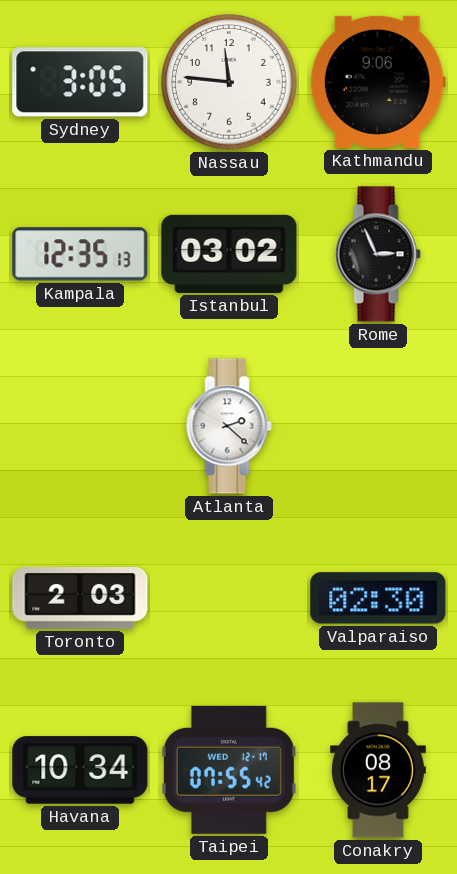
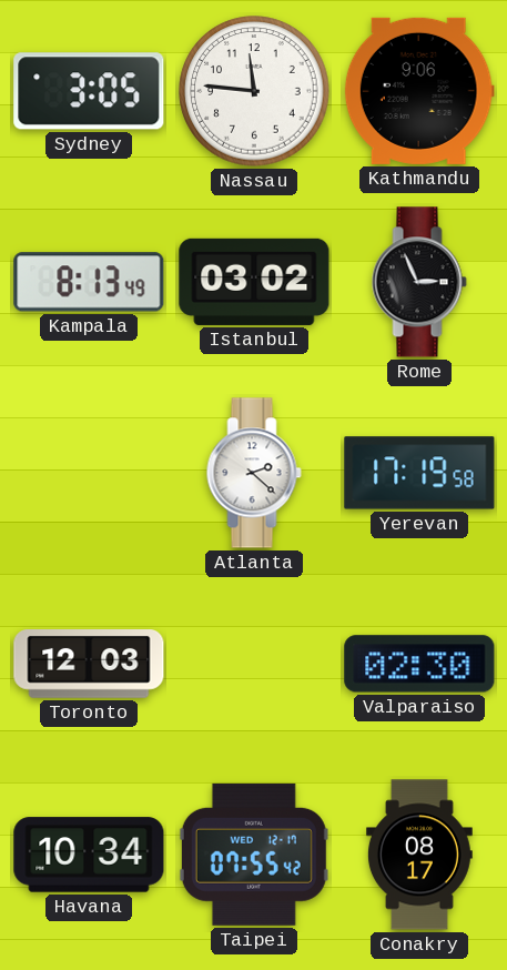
Kampala: 12:35 -> 8:13 (89, 282)
Yerevan: none -> 17:19 (419, 473)
Toronto: 2:03 -> 12:03 (89, 665)
